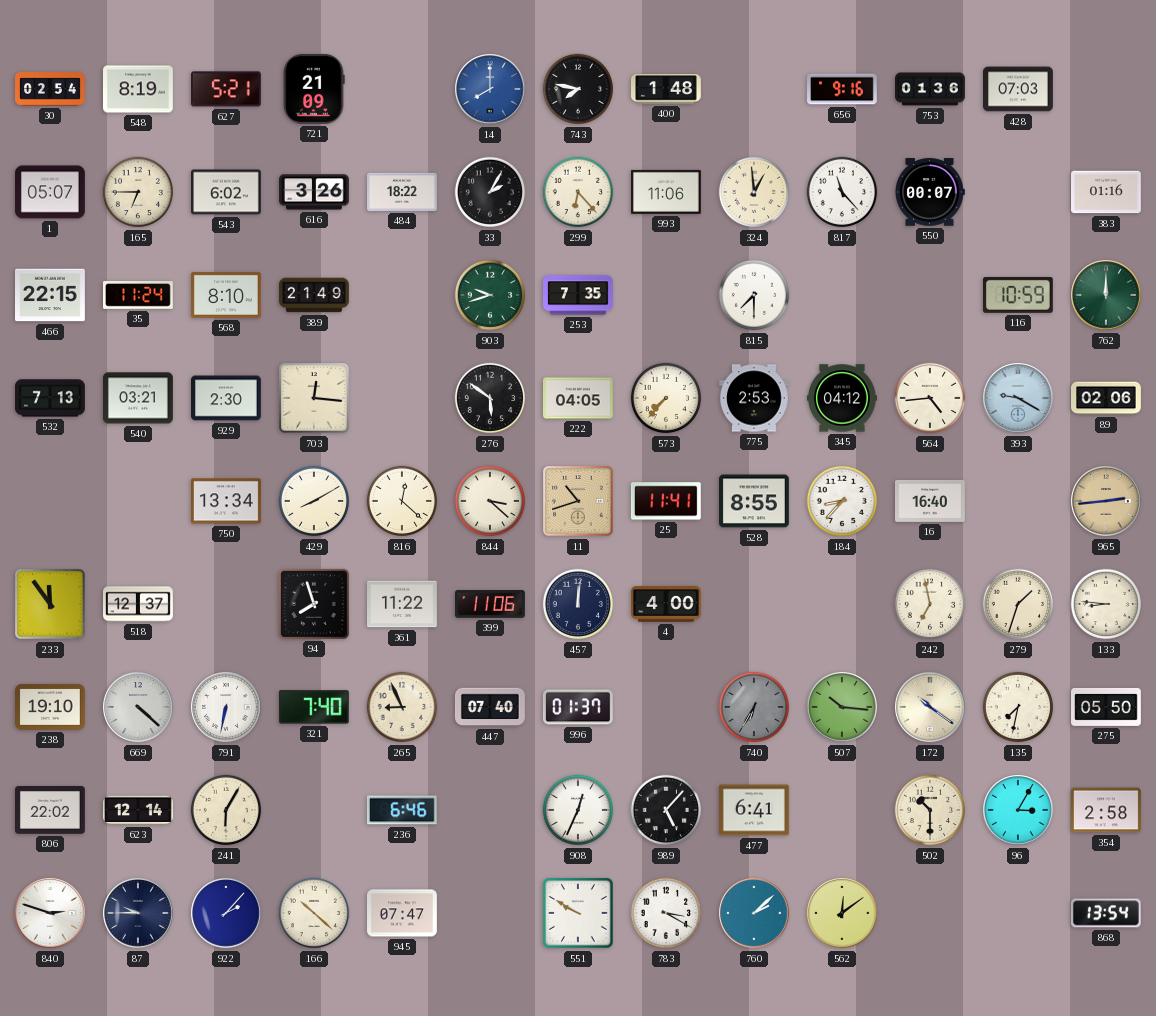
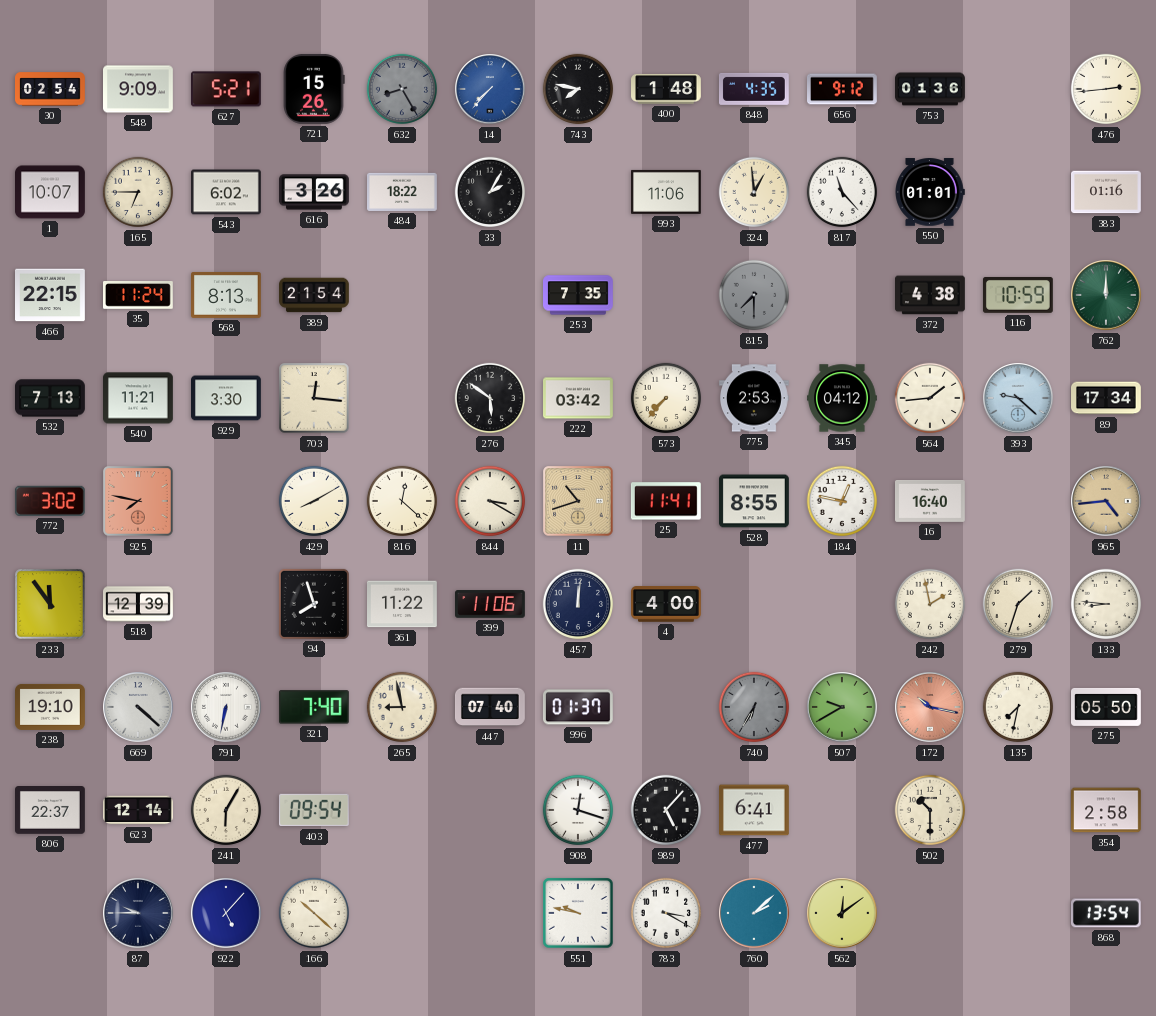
548: 8:19 -> 9:09 (139, 89)
721: 21:09 -> 15:26 (314, 89)
632: none -> 8:25 (402, 89)
14: 8:00 -> 7:37 (490, 89)
848: none -> 4:35 (754, 89)
656: 9:16 -> 9:12 (843, 89)
428: 07:03 -> none (1019, 89)
476: none -> 2:44 (1106, 89)
1: 05:07 -> 10:07 (51, 192)
299: 6:23 -> none (578, 192)
550: 00:07 -> 01:01 (930, 192)
568: 8:10 -> 8:13 (227, 295)
389: 21:49 -> 21:54 (315, 295)
903: 9:42 -> none (490, 295)
815 dial: white -> grey (754, 295)
372: none -> 4:38 (931, 295)
540: 03:21 -> 11:21 (139, 398)
929: 2:30 -> 3:30 (227, 398)
222: 04:05 -> 03:42 (579, 398)
564: 4:44 -> 1:44 (930, 398)
393: 9:20 -> 9:22 (1018, 398)
89: 02:06 -> 17:34 (1107, 398)
772: none -> 3:02 (50, 501)
925: none -> 7:47 (138, 501)
750: 13:34 -> none (227, 501)
844: 3:22 -> 3:20 (490, 501)
184: 8:37 -> 12:47 (842, 501)
965: 2:44 -> 4:44 (1106, 501)
518: 12:37 -> 12:39 (138, 604)
242: 6:58 -> 1:58 (930, 604)
265: 8:56 -> 8:58 (402, 707)
507: 10:16 -> 9:40 (842, 707)
172: 10:21 -> 10:17 (930, 707)
172 dial: cream -> salmon (930, 707)
806: 22:02 -> 22:37 (51, 811)
403: none -> 09:54 (314, 810)
236: 6:46 -> none (402, 810)
908: 12:34 -> 12:18 (578, 810)
96: 3:05 -> none (1018, 810)
840: 2:48 -> none (50, 913)
922: 2:07 -> 5:07 (226, 913)
945: 07:47 -> none (403, 913)
551: 9:50 -> 9:47 (578, 913)
